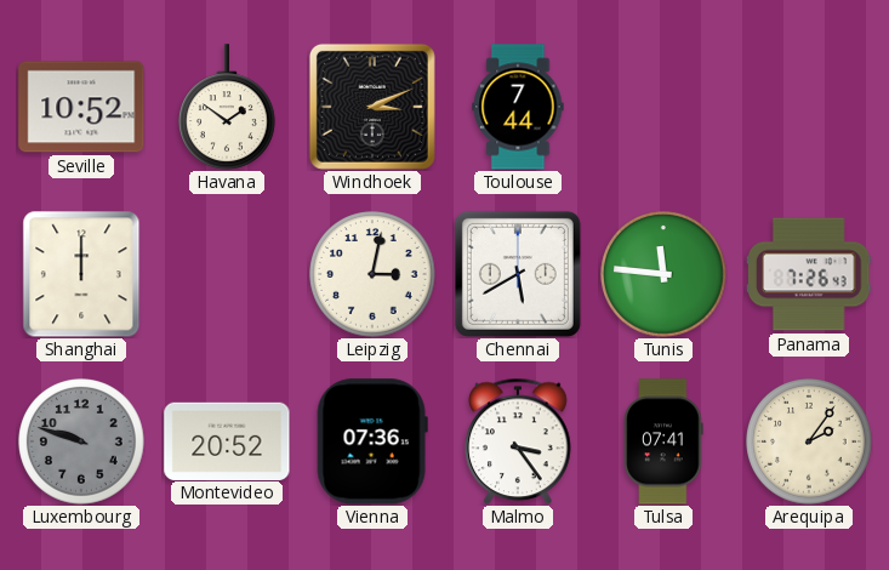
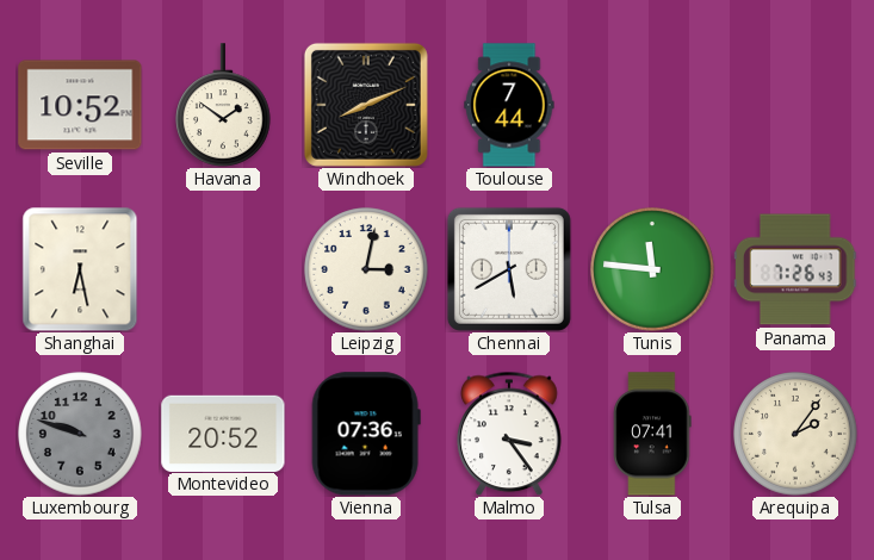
Windhoek: 3:11 -> 8:11 (366, 105)
Shanghai: 12:00 -> 6:28 (80, 269)
